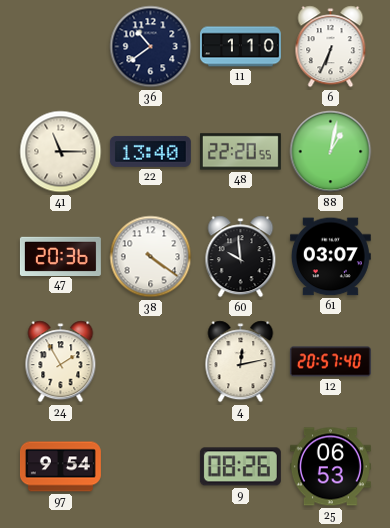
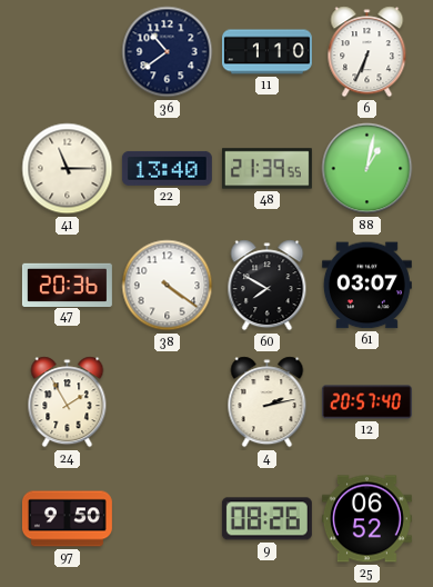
48: 22:20 -> 21:39 (266, 169)
60: 9:59 -> 7:50 (268, 286)
4: 12:13 -> 2:13 (268, 402)
97: 9:54 -> 9:50 (67, 519)
25: 06:53 -> 06:52 (366, 519)
